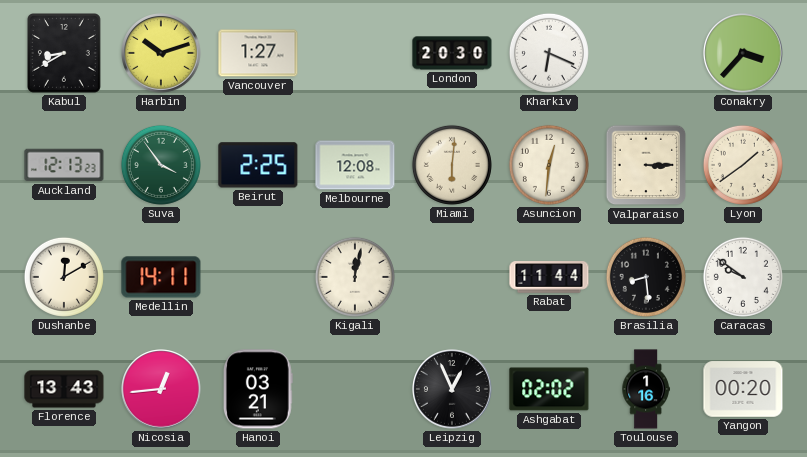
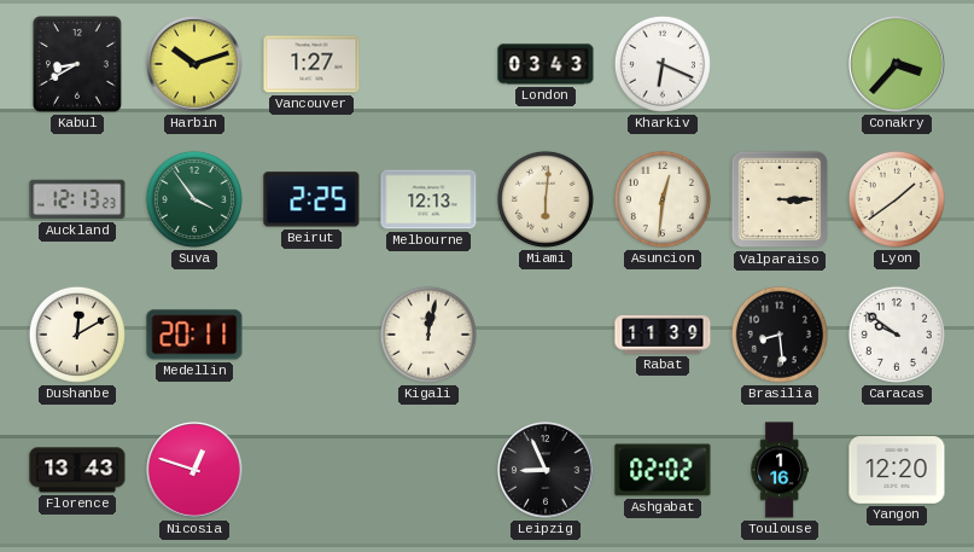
London: 20:30 -> 03:43 (546, 64)
Melbourne: 12:08 -> 12:13 (428, 199)
Medellin: 14:11 -> 20:11 (194, 335)
Rabat: 11:44 -> 11:39 (663, 335)
Nicosia: 12:44 -> 12:48 (194, 470)
Hanoi: 03:21 -> none (258, 389)
Leipzig: 12:56 -> 8:56 (546, 470)
Yangon: 00:20 -> 12:20 (897, 470)
